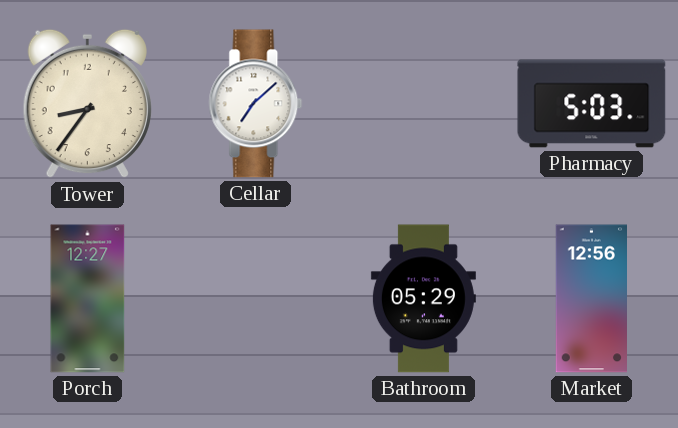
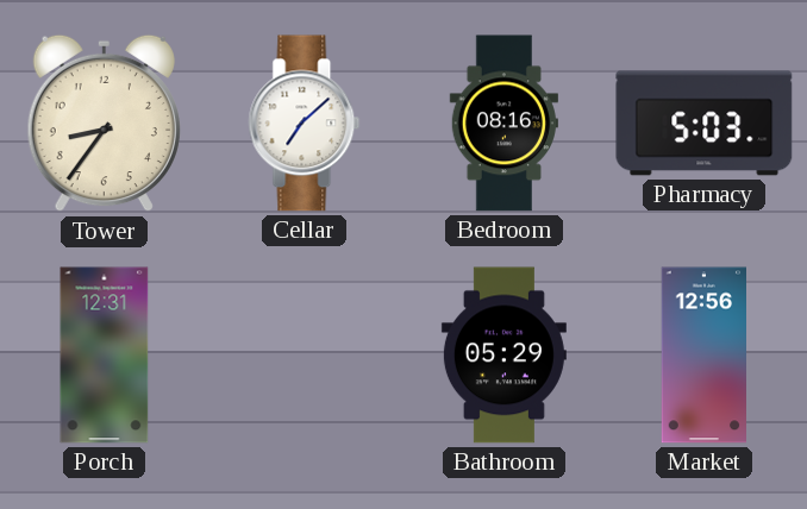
Bedroom: none -> 08:16 (503, 124)
Porch: 12:27 -> 12:31 (105, 356)
